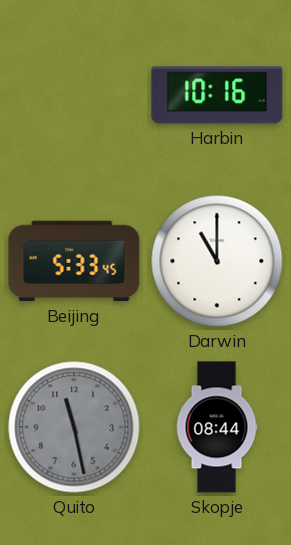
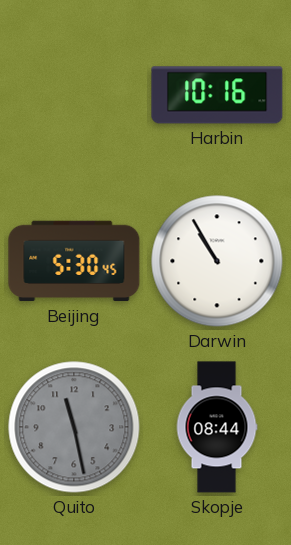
Beijing: 5:33 -> 5:30 (74, 261)
Darwin: 11:00 -> 10:55 (217, 261)
